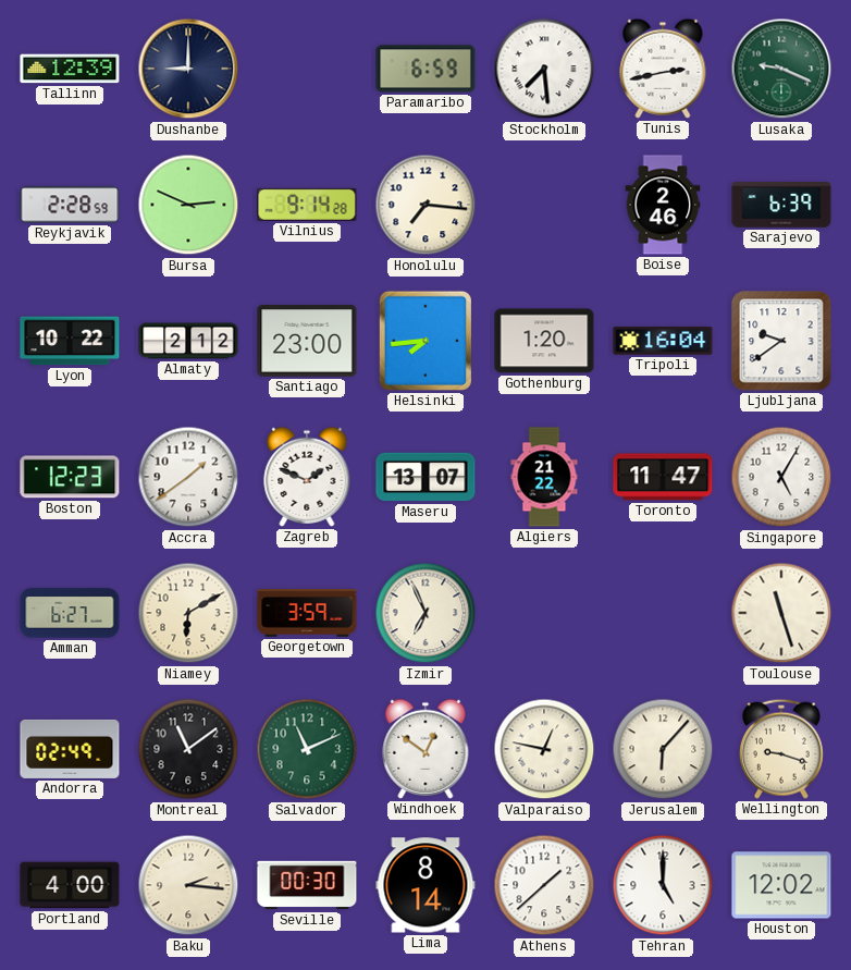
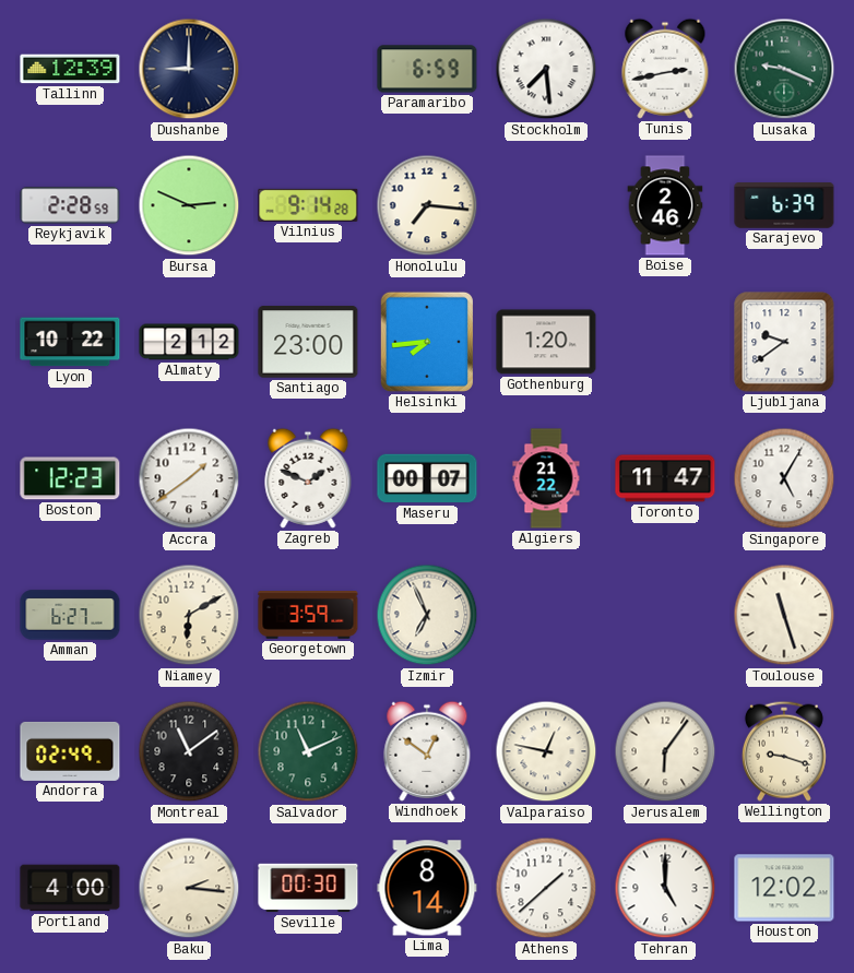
Tripoli: 16:04 -> none (663, 341)
Maseru: 13:07 -> 00:07 (427, 478)
Jerusalem: 6:07 -> 6:06 (665, 751)
